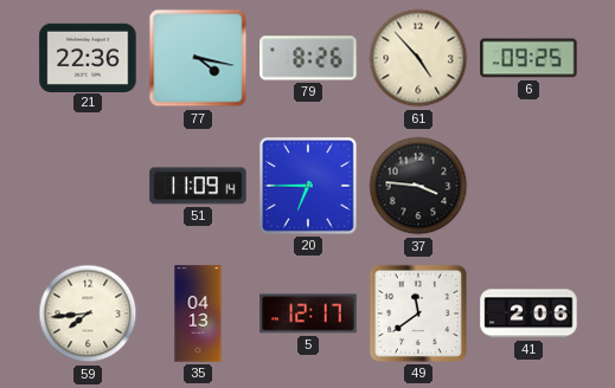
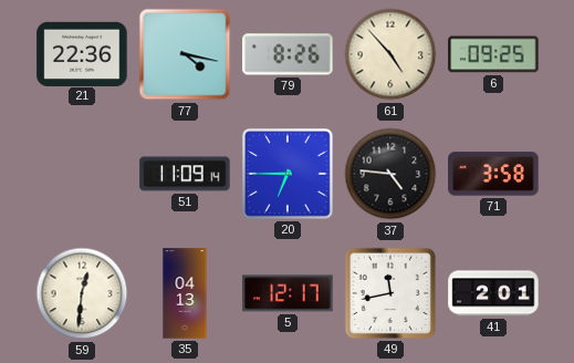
37: 3:46 -> 4:46 (390, 174)
71: none -> 3:58 (493, 174)
59: 7:44 -> 12:31 (82, 293)
49: 11:39 -> 11:43 (390, 293)
41: 2:06 -> 2:01 (493, 293)
